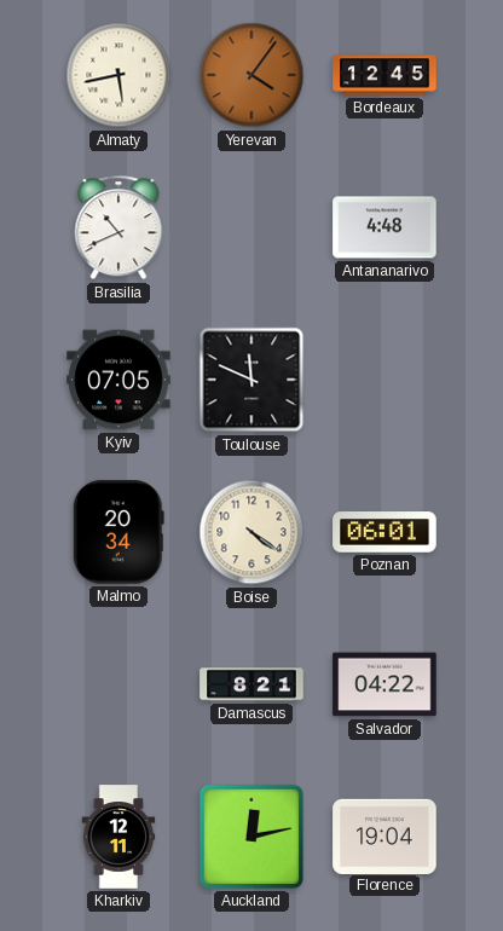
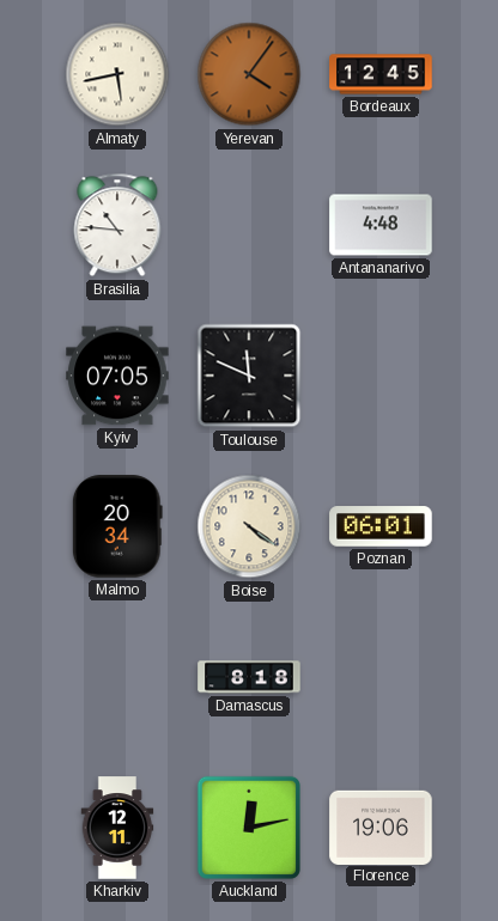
Brasilia: 10:41 -> 10:46 (117, 225)
Damascus: 8:21 -> 8:18 (249, 677)
Salvador: 04:22 -> none (385, 684)
Florence: 19:04 -> 19:06 (381, 827)
